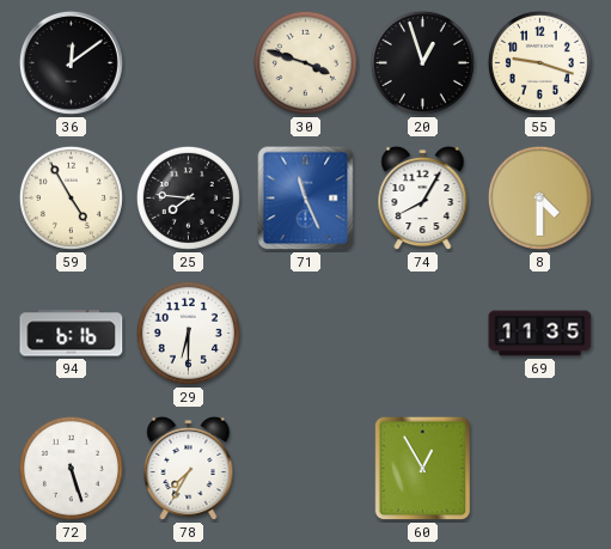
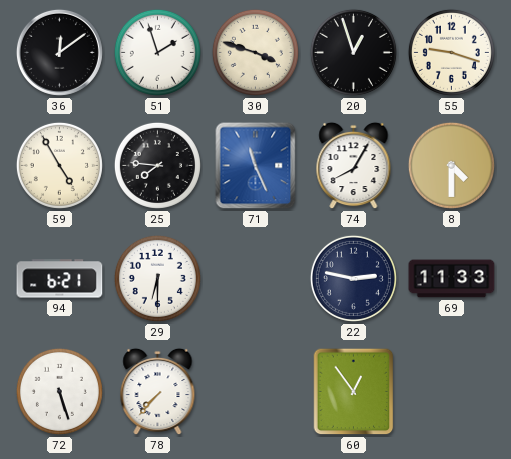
51: none -> 1:57 (157, 52)
94: 6:16 -> 6:21 (60, 279)
22: none -> 2:47 (353, 278)
69: 11:35 -> 11:33 (452, 279)
78: 7:35 -> 7:37 (158, 392)
60: 12:55 -> 12:54 (354, 392)
